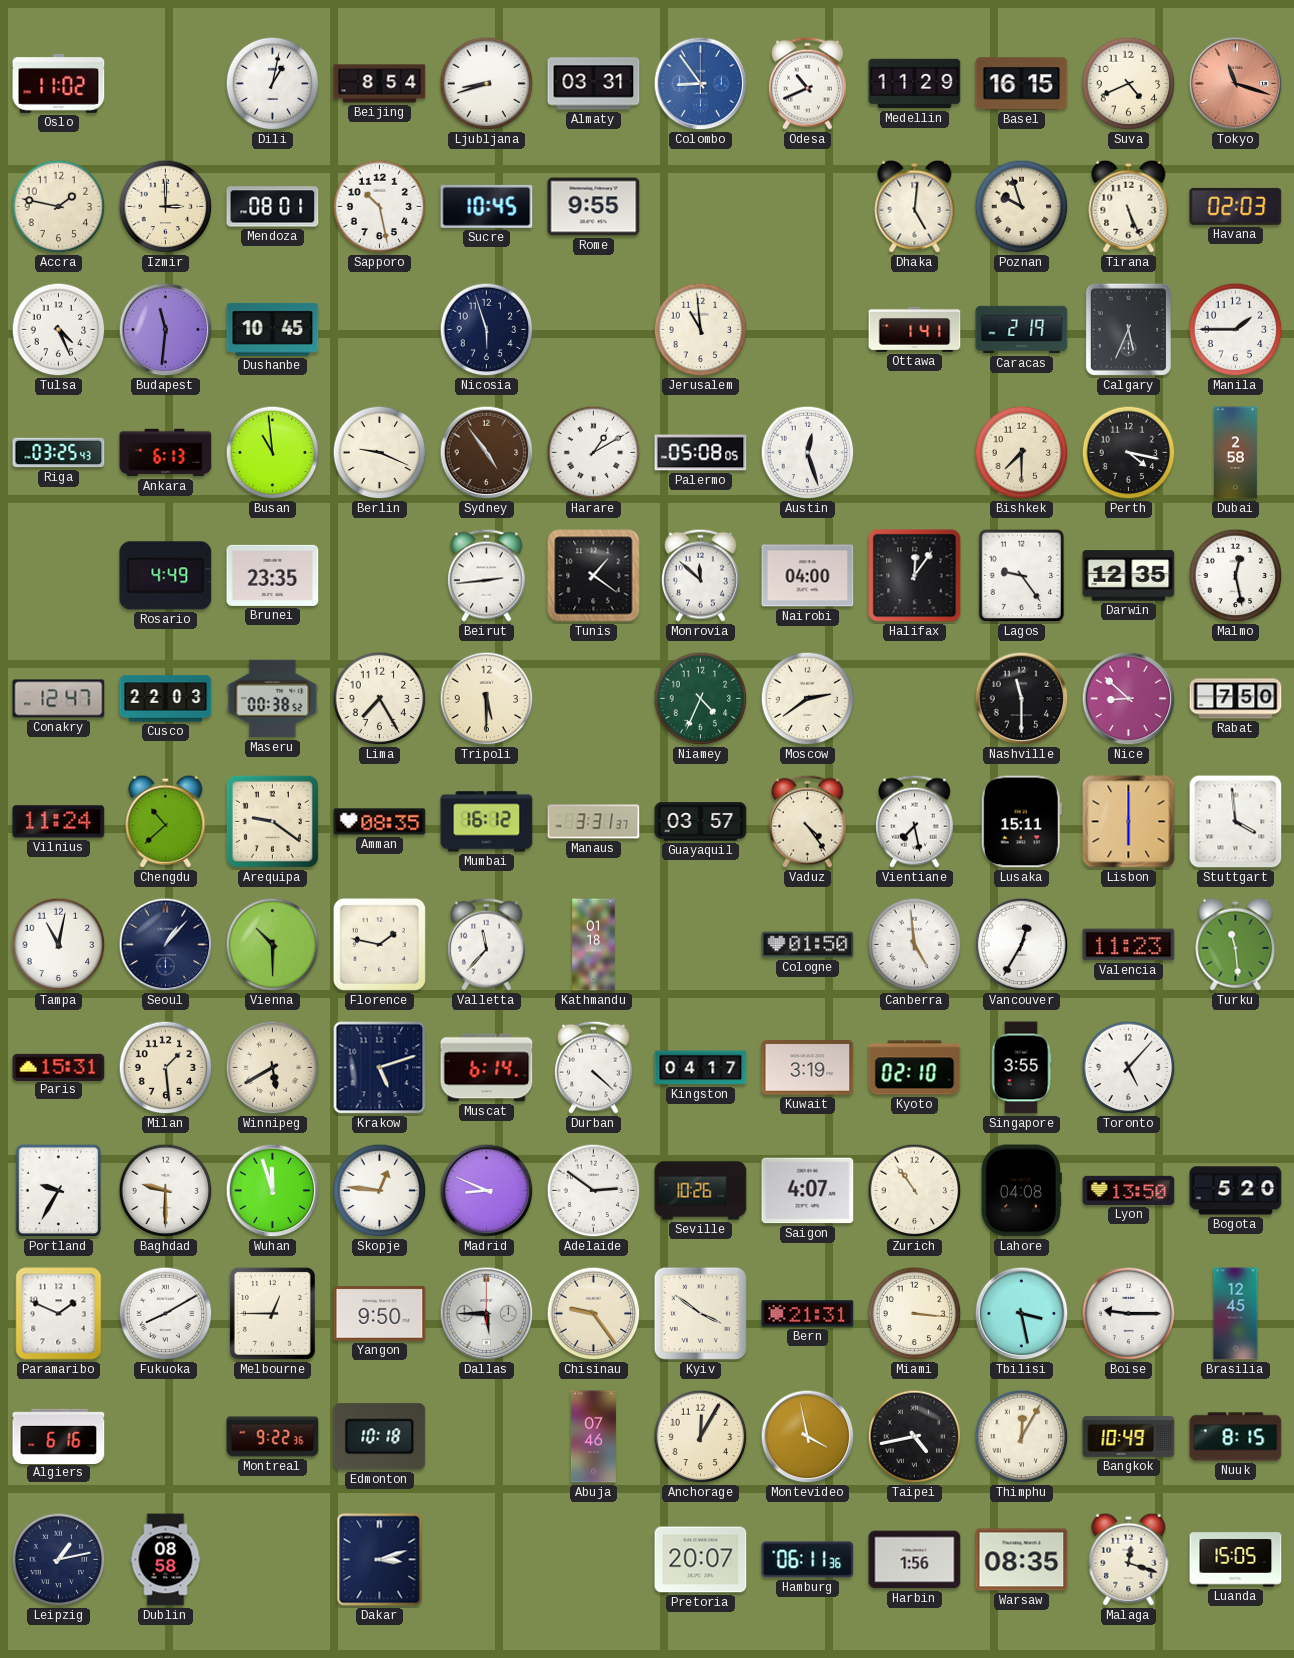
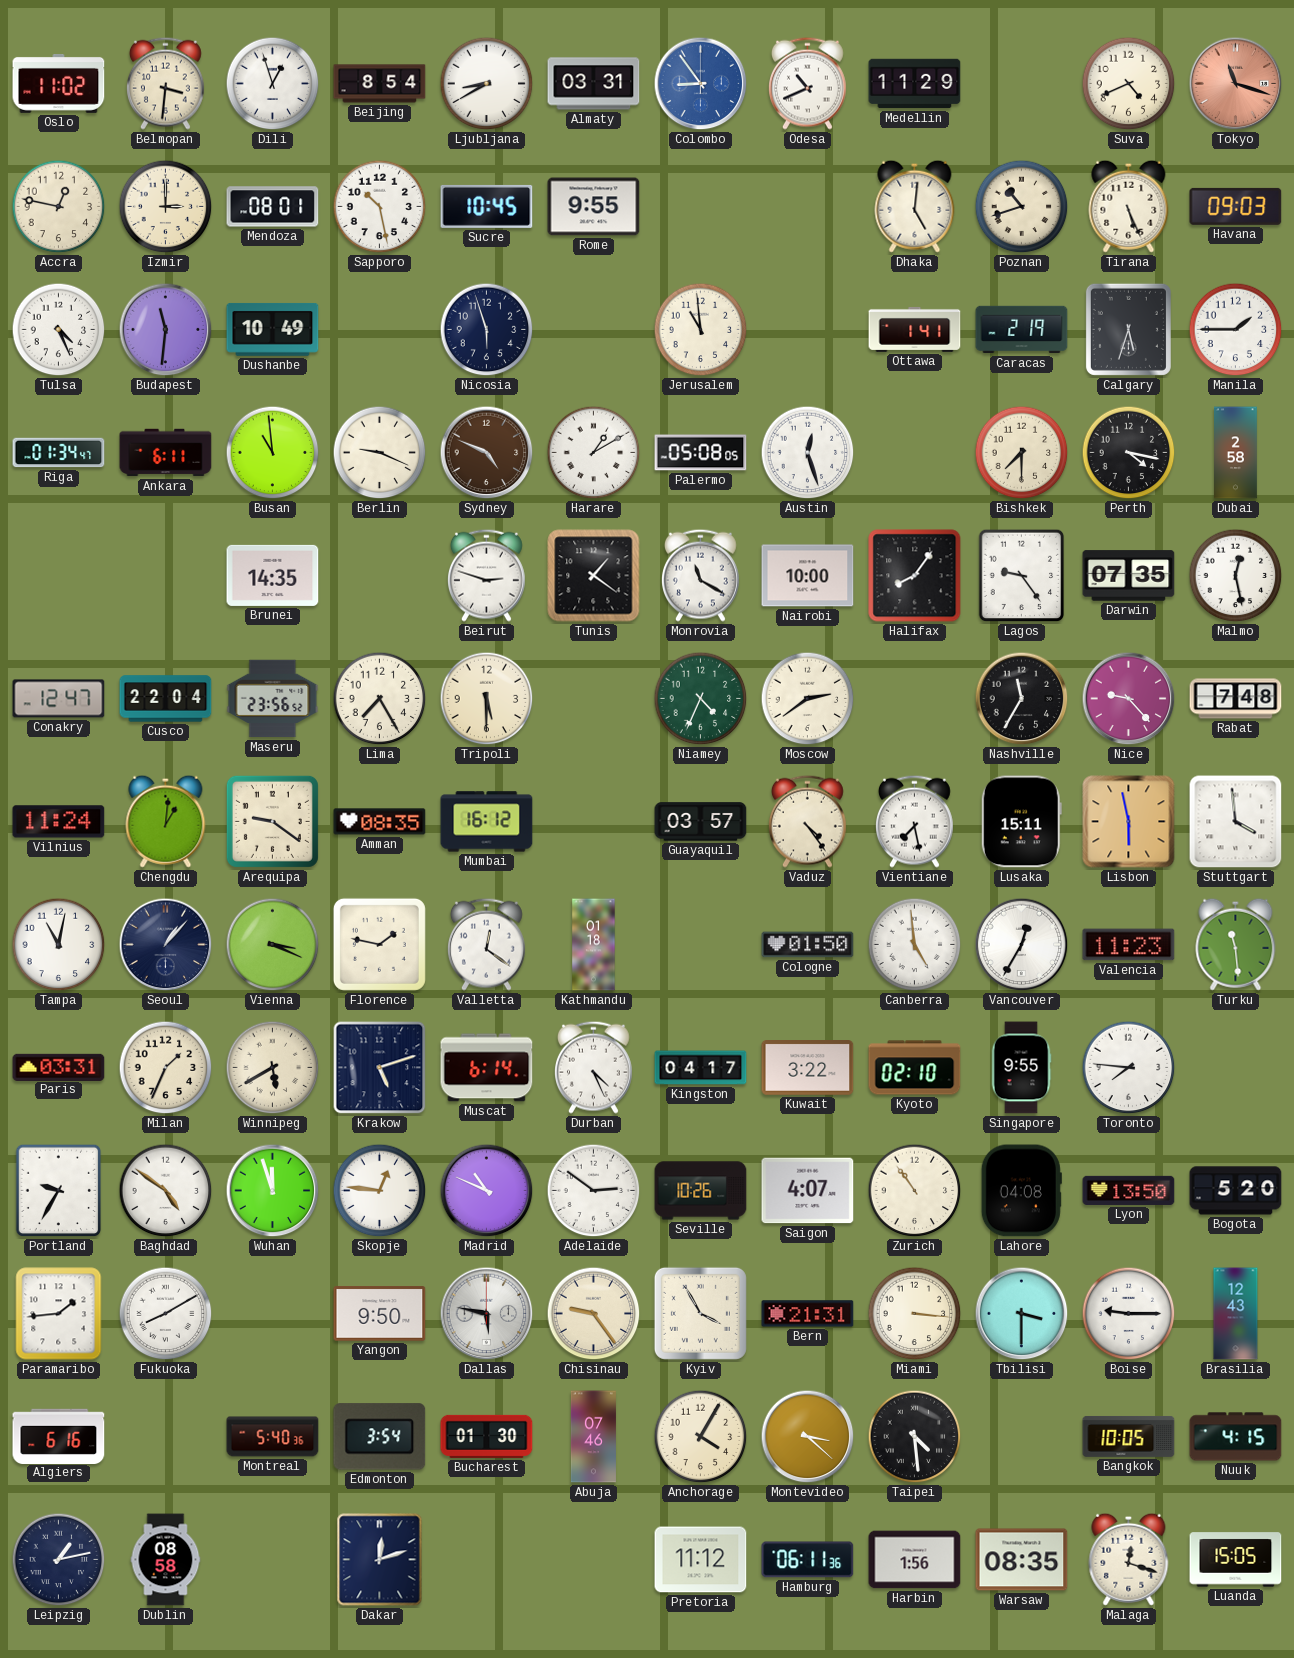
Belmopan: none -> 3:31 (165, 83)
Dili: 1:02 -> 12:57 (273, 84)
Ljubljana: 8:42 -> 8:40 (487, 84)
Basel: 16:15 -> none (1022, 84)
Accra: 1:47 -> 12:47 (59, 207)
Poznan: 9:57 -> 10:42 (1022, 207)
Havana: 02:03 -> 09:03 (1236, 206)
Dushanbe: 10:45 -> 10:49 (273, 330)
Calgary: 5:34 -> 5:33 (1128, 329)
Riga: 03:25 -> 01:34 (59, 453)
Ankara: 6:13 -> 6:11 (166, 453)
Sydney: 4:54 -> 4:49 (487, 453)
Rosario: 4:49 -> none (166, 576)
Brunei: 23:35 -> 14:35 (273, 575)
Beirut: 2:44 -> 2:48 (486, 575)
Monrovia: 11:52 -> 11:20 (700, 575)
Nairobi: 04:00 -> 10:00 (808, 576)
Halifax: 12:06 -> 8:06 (915, 576)
Darwin: 12:35 -> 07:35 (1129, 576)
Cusco: 22:03 -> 22:04 (166, 699)
Maseru: 00:38 -> 23:56 (273, 699)
Nashville: 11:30 -> 11:35 (1022, 699)
Nice: 8:52 -> 9:23 (1129, 699)
Rabat: 7:50 -> 7:48 (1236, 699)
Chengdu: 10:38 -> 1:01 (166, 821)
Manaus: 3:31 -> none (594, 822)
Lisbon: 6:00 -> 5:58 (1129, 822)
Vienna: 10:30 -> 3:19 (273, 945)
Valletta: 11:37 -> 12:21 (486, 944)
Paris: 15:31 -> 03:31 (59, 1067)
Milan: 1:29 -> 1:34 (166, 1068)
Durban: 4:22 -> 4:26 (593, 1067)
Kuwait: 3:19 -> 3:22 (808, 1068)
Singapore: 3:55 -> 9:55 (1021, 1068)
Toronto: 5:07 -> 7:46 (1129, 1068)
Baghdad: 9:30 -> 4:51 (166, 1191)
Madrid: 8:49 -> 10:49 (487, 1191)
Paramaribo: 1:49 -> 1:44 (59, 1314)
Melbourne: 12:45 -> none (272, 1313)
Dallas: 5:45 -> 5:47 (487, 1314)
Kyiv: 3:51 -> 3:55 (700, 1313)
Tbilisi: 3:28 -> 3:30 (1022, 1314)
Brasilia: 12:45 -> 12:43 (1236, 1314)
Montreal: 9:22 -> 5:40 (273, 1437)
Edmonton: 10:18 -> 3:54 (380, 1437)
Bucharest: none -> 01:30 (487, 1436)
Anchorage: 12:05 -> 4:05 (701, 1437)
Montevideo: 3:58 -> 3:22 (808, 1437)
Taipei: 4:43 -> 4:29 (915, 1437)
Thimphu: 12:05 -> none (1022, 1437)
Bangkok: 10:49 -> 10:05 (1129, 1436)
Nuuk: 8:15 -> 4:15 (1236, 1437)
Dakar: 3:12 -> 12:12 (380, 1560)
Pretoria: 20:07 -> 11:12 (701, 1560)
